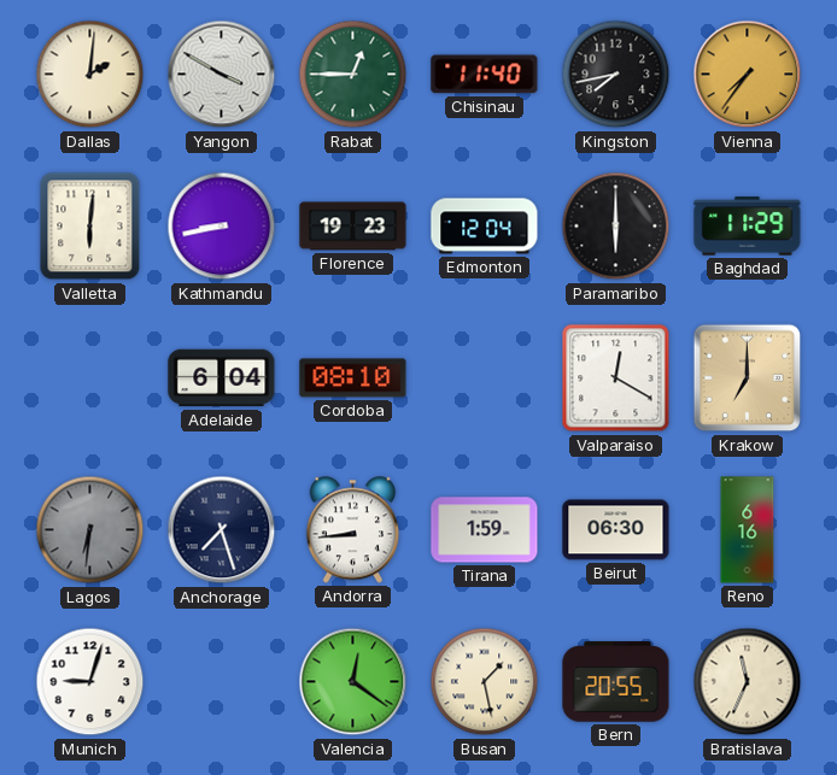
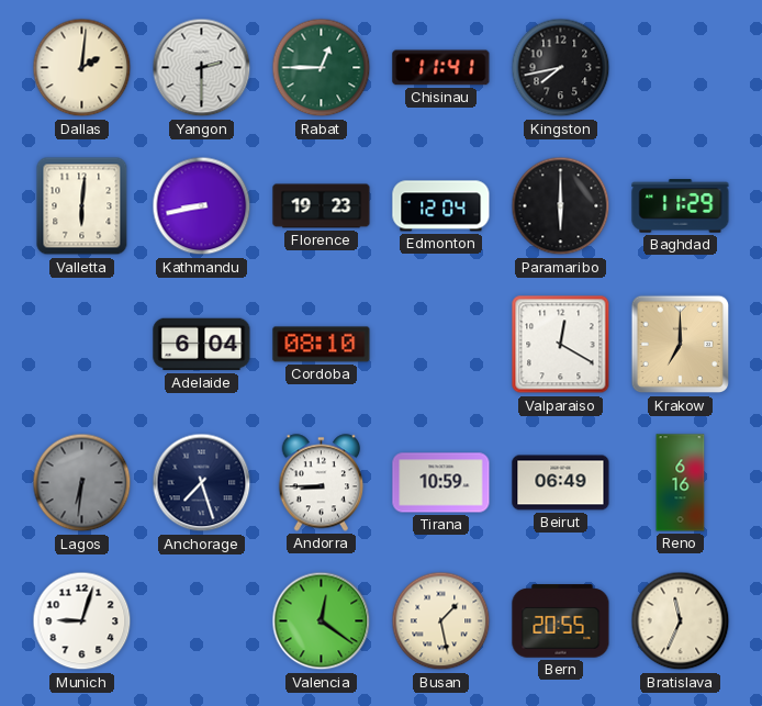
Yangon: 3:50 -> 2:30 (202, 68)
Chisinau: 11:40 -> 11:41 (441, 68)
Vienna: 7:36 -> none (748, 75)
Andorra: 8:44 -> 8:45 (322, 483)
Tirana: 1:59 -> 10:59 (441, 483)
Beirut: 06:30 -> 06:49 (561, 483)
